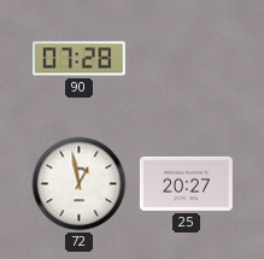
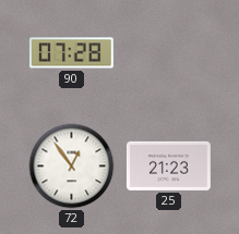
72: 12:58 -> 12:54 (72, 167)
25: 20:27 -> 21:23 (168, 165)
